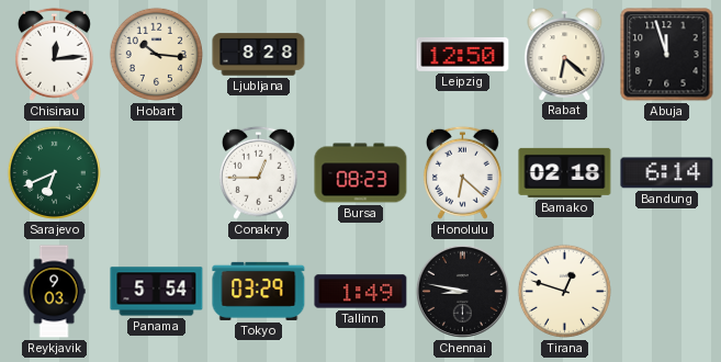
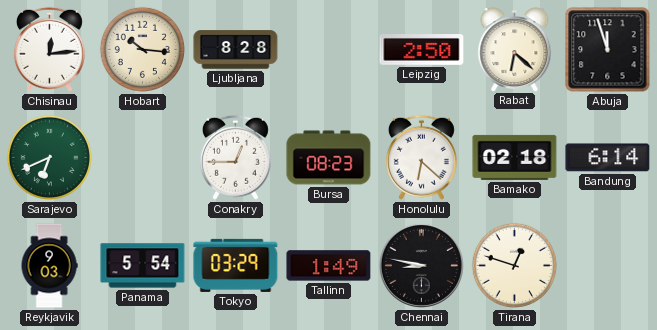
Leipzig: 12:50 -> 2:50 (422, 50)
